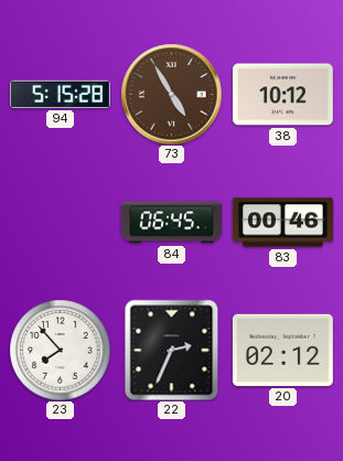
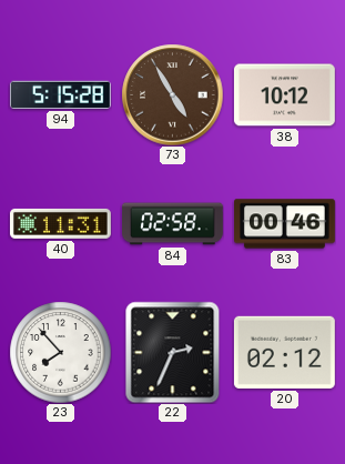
40: none -> 11:31 (60, 223)
84: 06:45 -> 02:58 (173, 224)
